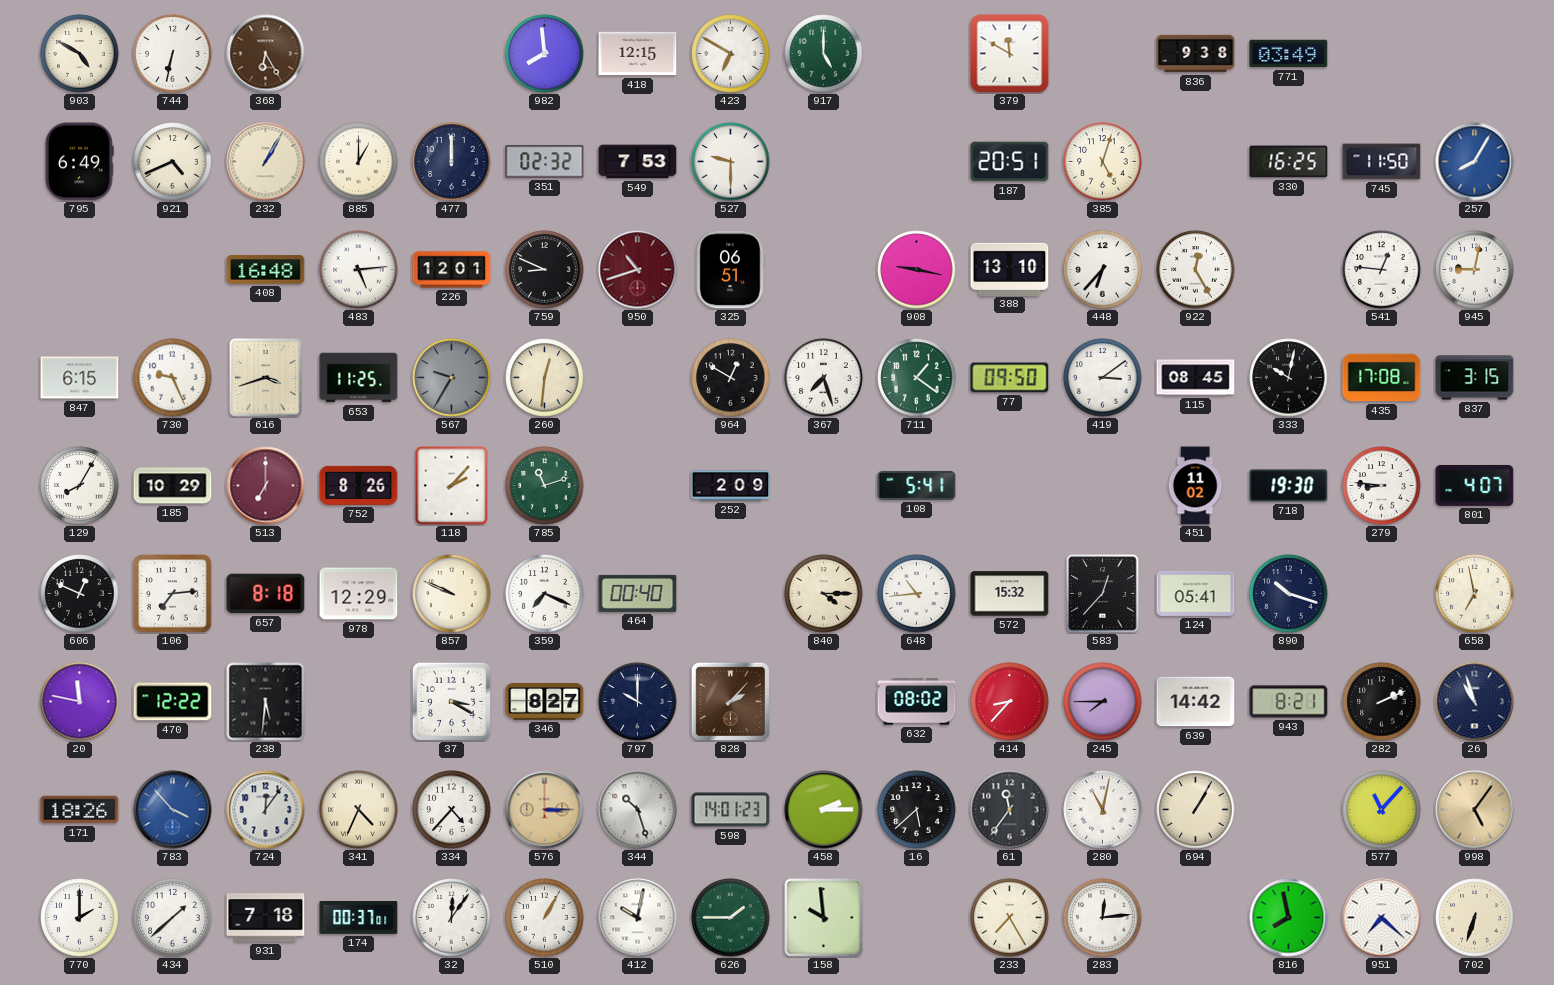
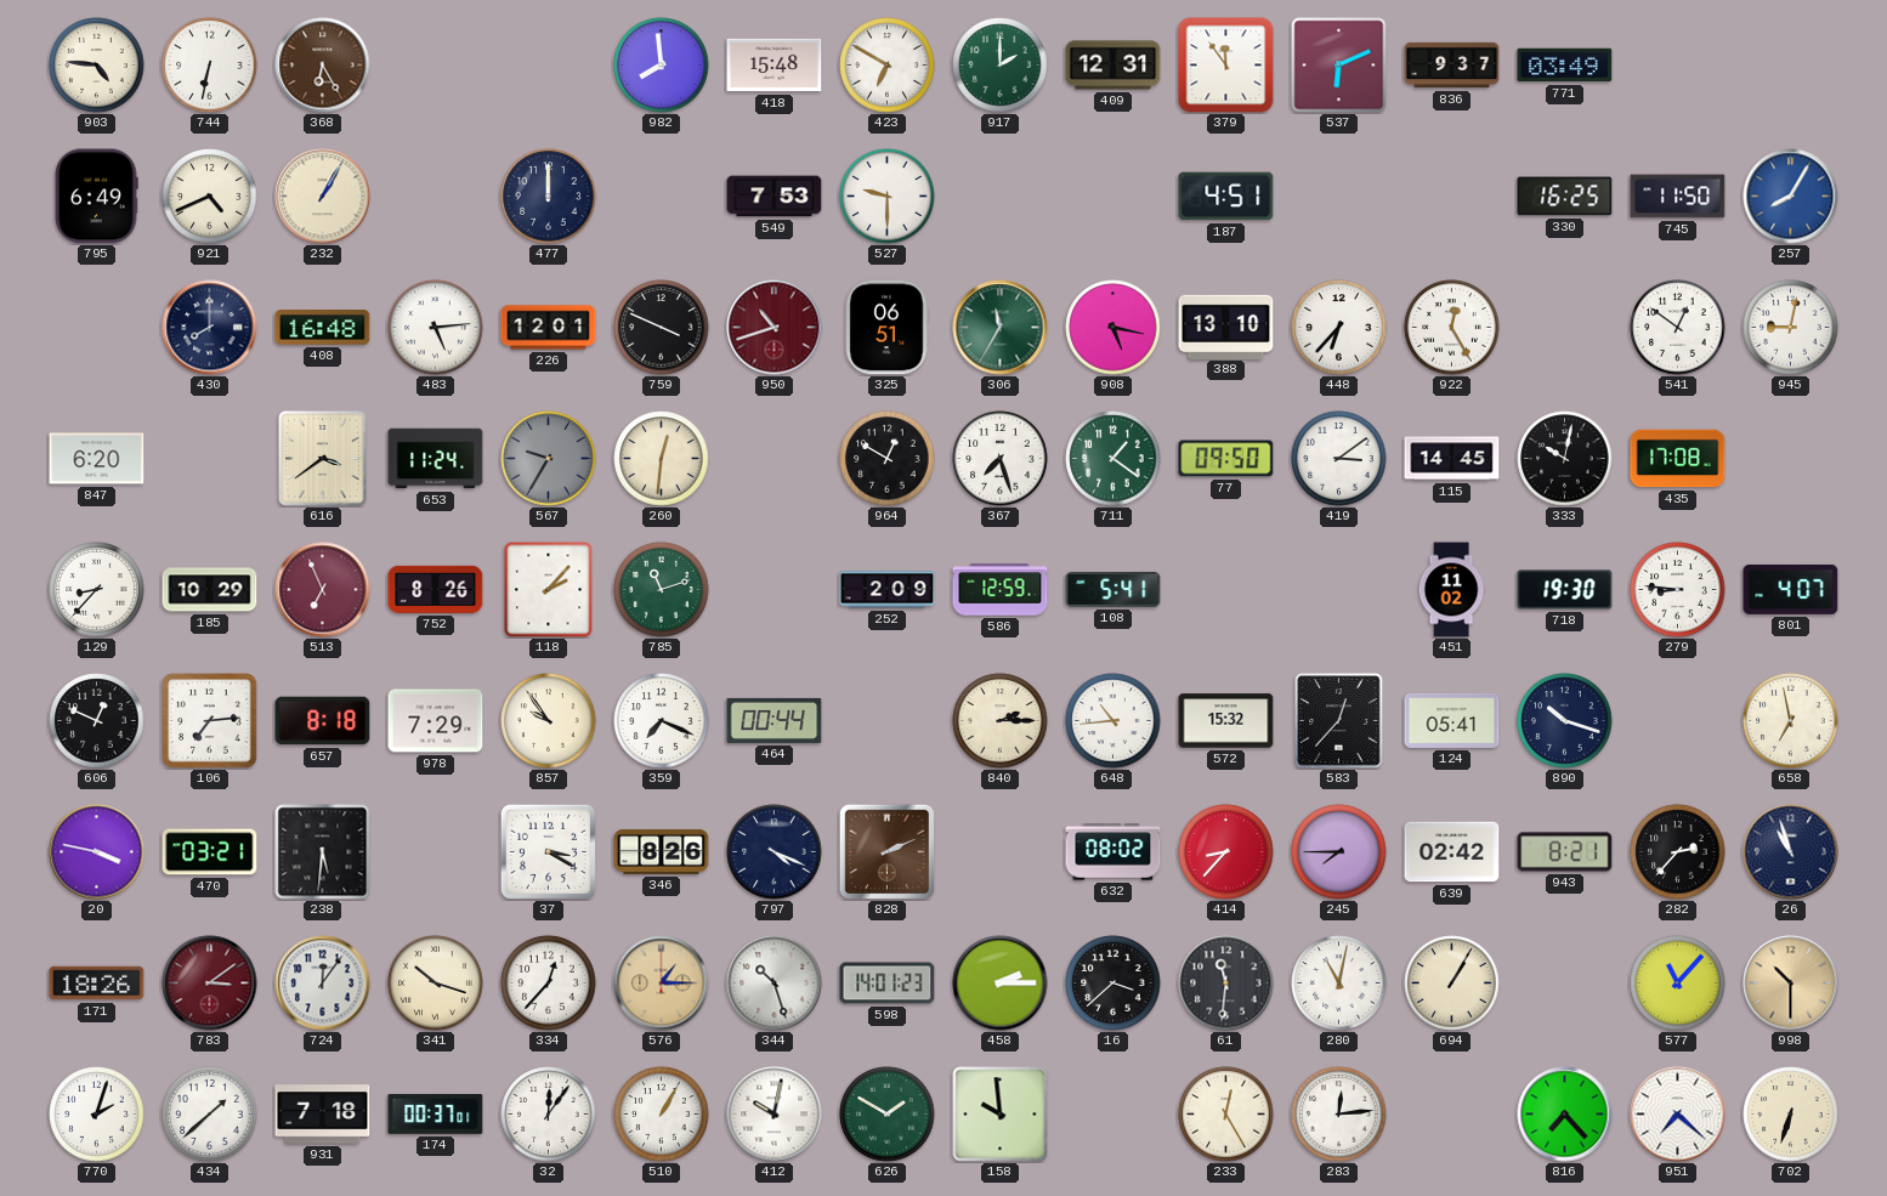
903: 4:50 -> 4:46 (97, 66)
418: 12:15 -> 15:48 (775, 66)
917: 5:00 -> 2:00 (1001, 66)
409: none -> 12:31 (1113, 66)
379: 11:50 -> 11:54 (1226, 66)
537: none -> 6:11 (1339, 66)
836: 9:38 -> 9:37 (1452, 66)
885: 1:00 -> none (359, 162)
351: 02:32 -> none (545, 162)
187: 20:51 -> 4:51 (1226, 197)
385: 5:03 -> none (1103, 162)
430: none -> 8:00 (210, 328)
759: 8:49 -> 3:49 (662, 328)
306: none -> 11:35 (1001, 328)
908: 9:17 -> 5:17 (1113, 328)
541: 12:46 -> 12:51 (1678, 328)
847: 6:15 -> 6:20 (97, 459)
730: 9:26 -> none (173, 378)
616: 3:42 -> 3:39 (323, 459)
653: 11:25 -> 11:24 (436, 459)
115: 08:45 -> 14:45 (1452, 459)
837: 3:15 -> none (1475, 378)
129: 8:05 -> 8:37 (97, 590)
513: 7:00 -> 6:56 (323, 590)
586: none -> 12:59 (1001, 590)
978: 12:29 -> 7:29 (436, 721)
857: 9:49 -> 9:54 (549, 721)
464: 00:40 -> 00:44 (775, 720)
840: 4:15 -> 2:15 (1001, 721)
20: 11:47 -> 3:47 (97, 852)
470: 12:22 -> 03:21 (210, 852)
346: 8:27 -> 8:26 (662, 851)
797: 10:00 -> 4:19 (775, 852)
828: 2:07 -> 2:11 (886, 851)
639: 14:42 -> 02:42 (1452, 852)
282: 2:11 -> 2:37 (1678, 852)
783: 3:53 -> 3:09 (210, 984)
783 dial: blue -> burgundy (210, 984)
341: 4:34 -> 10:18 (436, 984)
334: 4:37 -> 12:37 (549, 984)
576: 3:15 -> 1:15 (662, 984)
16: 5:38 -> 3:38 (1113, 984)
61: 11:36 -> 11:31 (1226, 984)
998: 5:06 -> 10:30 (1791, 984)
770: 2:00 -> 2:03 (97, 1115)
626: 1:45 -> 1:50 (888, 1115)
233: 7:25 -> 12:25 (1226, 1115)
816: 7:58 -> 7:23 (1565, 1115)
